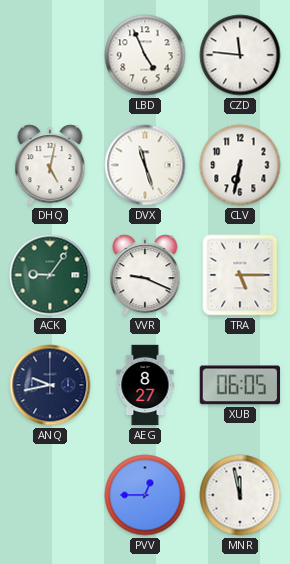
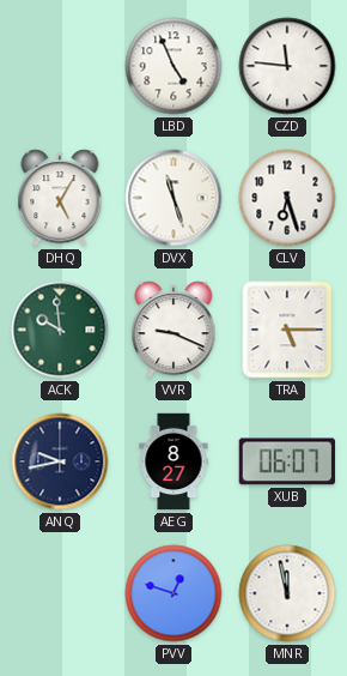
DHQ: 5:02 -> 5:05 (60, 198)
CLV: 6:32 -> 6:27 (287, 198)
ACK: 9:06 -> 9:59 (60, 330)
XUB: 06:05 -> 06:07 (286, 461)
PVV: 12:45 -> 12:48 (173, 593)
